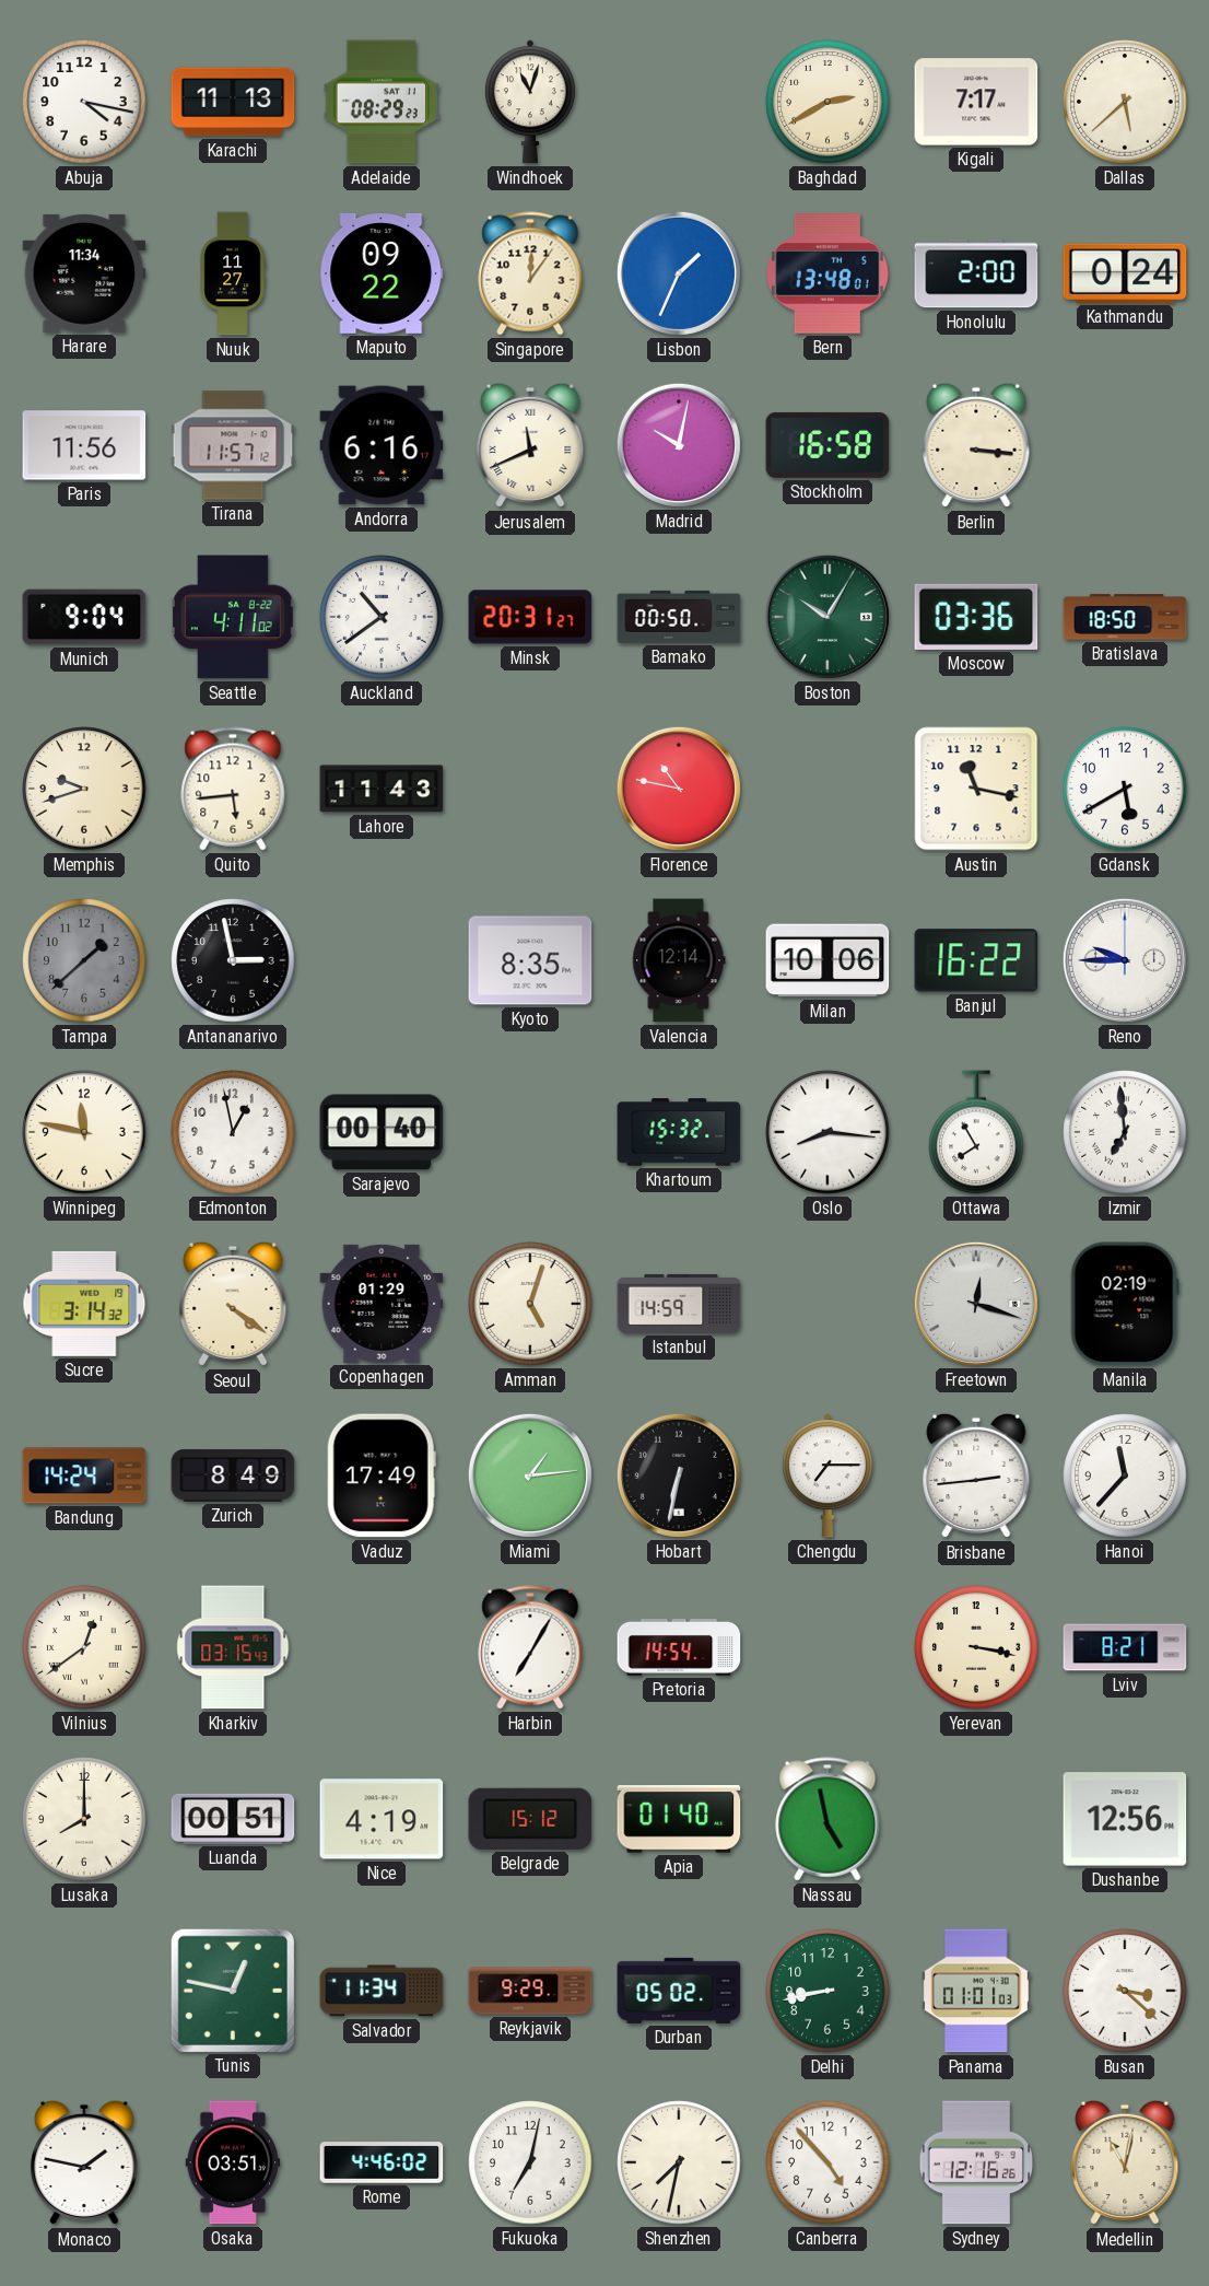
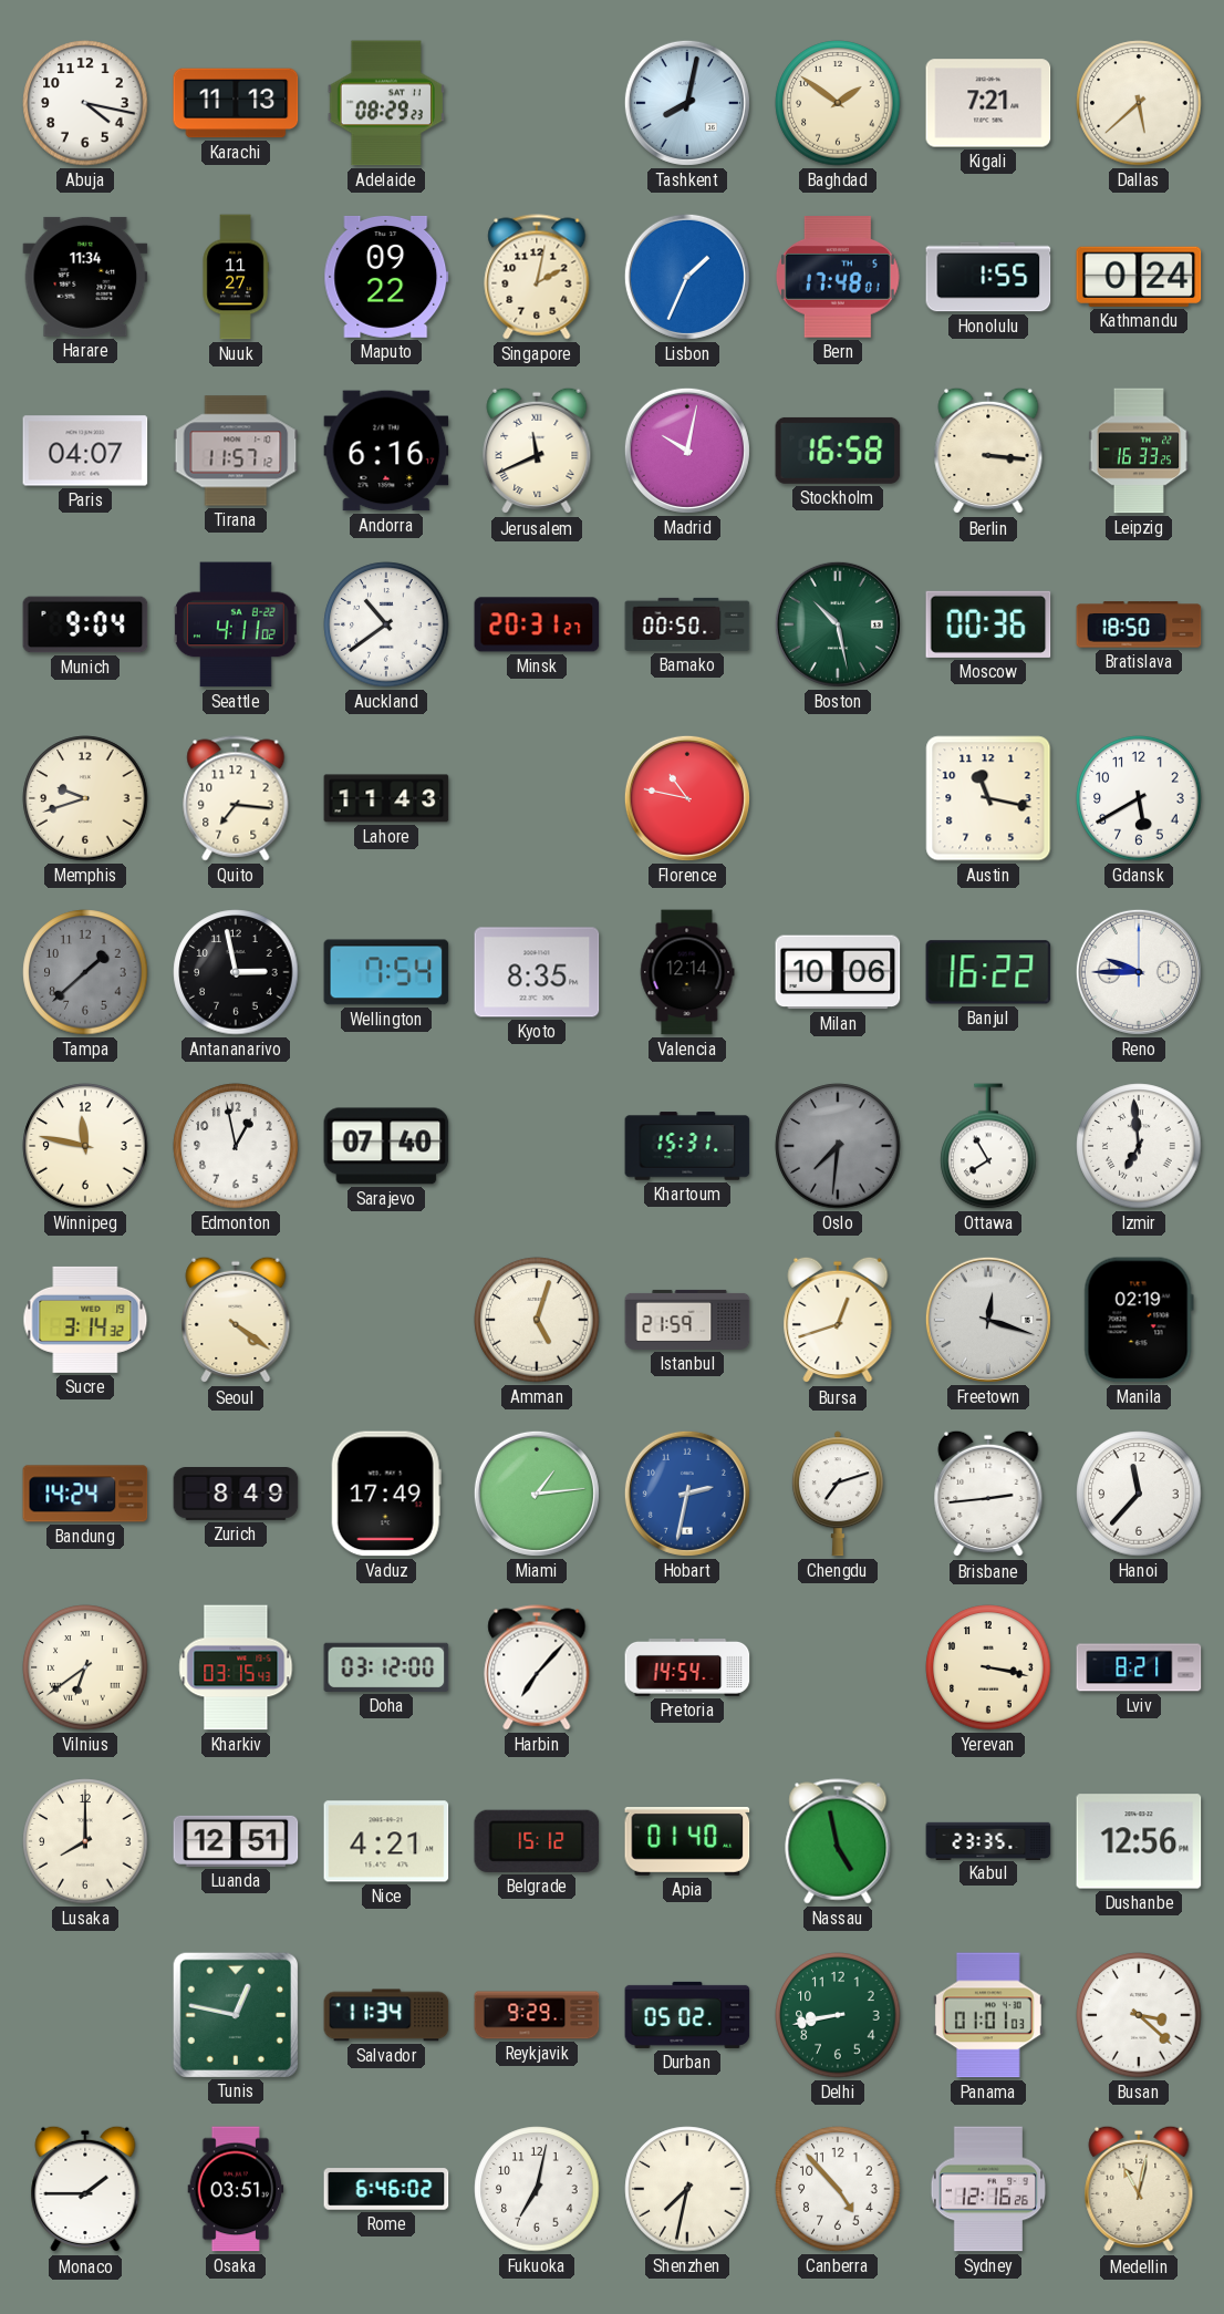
Windhoek: 11:03 -> none (530, 102)
Tashkent: none -> 8:02 (687, 103)
Baghdad: 2:40 -> 1:51 (838, 103)
Kigali: 7:17 -> 7:21 (988, 103)
Singapore: 12:06 -> 2:02 (537, 277)
Bern: 13:48 -> 17:48 (838, 278)
Honolulu: 2:00 -> 1:55 (988, 277)
Paris: 11:56 -> 04:07 (85, 451)
Leipzig: none -> 16:33 (1139, 451)
Boston: 10:05 -> 10:28 (838, 624)
Moscow: 03:36 -> 00:36 (988, 624)
Quito: 5:44 -> 7:16 (236, 798)
Wellington: none -> 7:54 (386, 972)
Sarajevo: 00:40 -> 07:40 (386, 1146)
Khartoum: 15:32 -> 15:31 (687, 1146)
Oslo: 8:16 -> 7:31 (838, 1146)
Oslo dial: white -> grey (838, 1146)
Copenhagen: 01:29 -> none (382, 1304)
Istanbul: 14:59 -> 21:59 (687, 1320)
Bursa: none -> 12:42 (838, 1320)
Hobart: 6:32 -> 2:32 (687, 1494)
Hobart dial: black -> blue (687, 1494)
Chengdu: 7:15 -> 7:12 (838, 1494)
Vilnius: 12:39 -> 6:39 (85, 1667)
Doha: none -> 03:12 (386, 1667)
Harbin: 7:05 -> 7:07 (537, 1667)
Luanda: 00:51 -> 12:51 (236, 1841)
Nice: 4:19 -> 4:21 (386, 1841)
Kabul: none -> 23:35 (988, 1840)
Monaco: 1:47 -> 1:45 (85, 2189)
Rome: 4:46 -> 6:46 (386, 2189)
